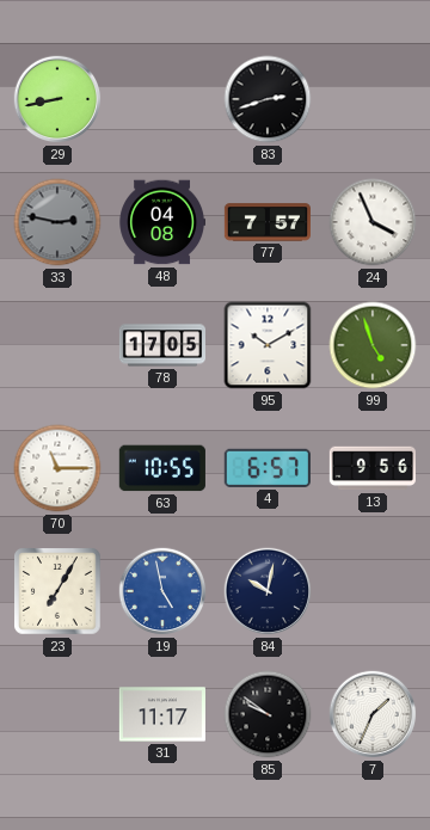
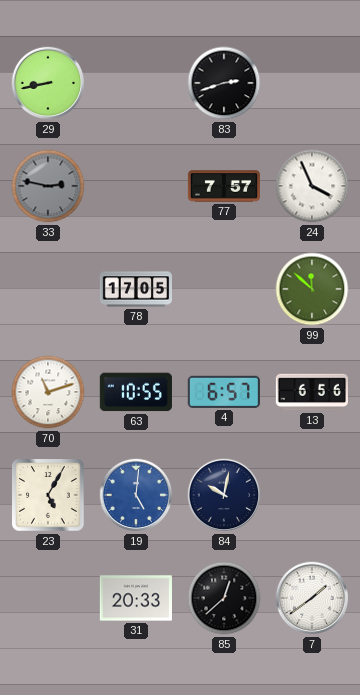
48: 04:08 -> none (161, 222)
95: 10:10 -> none (268, 345)
99: 4:57 -> 11:52 (312, 289)
70: 11:15 -> 11:12 (48, 392)
13: 9:56 -> 6:56 (312, 392)
23: 7:05 -> 5:05 (48, 495)
19: 4:58 -> 5:01 (136, 495)
31: 11:17 -> 20:33 (136, 598)
85: 9:51 -> 12:38 (224, 598)
7: 1:34 -> 1:39 (312, 598)
